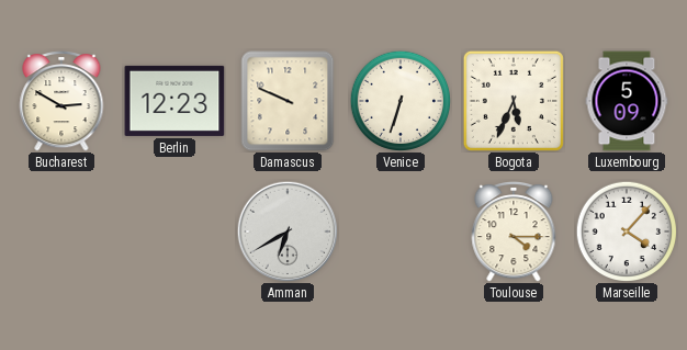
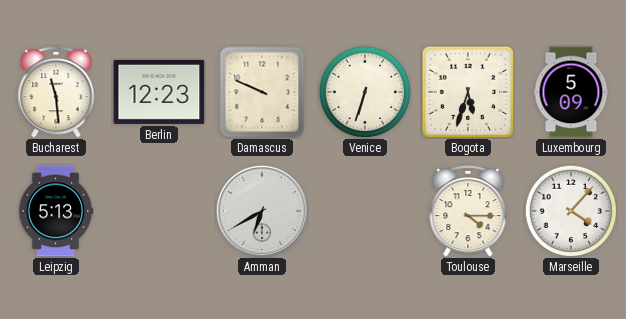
Bucharest: 2:50 -> 11:29 (56, 92)
Bogota: 5:34 -> 5:33 (468, 92)
Leipzig: none -> 5:13 (56, 211)
